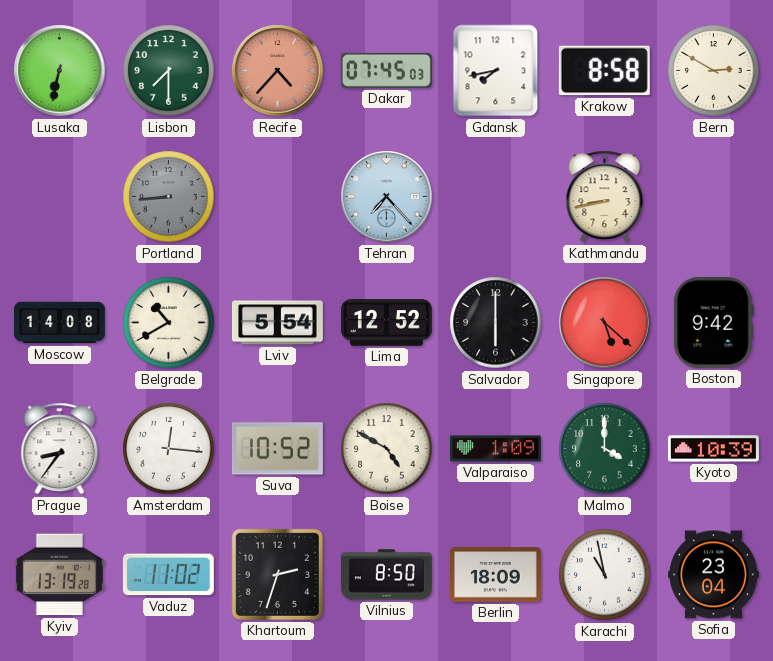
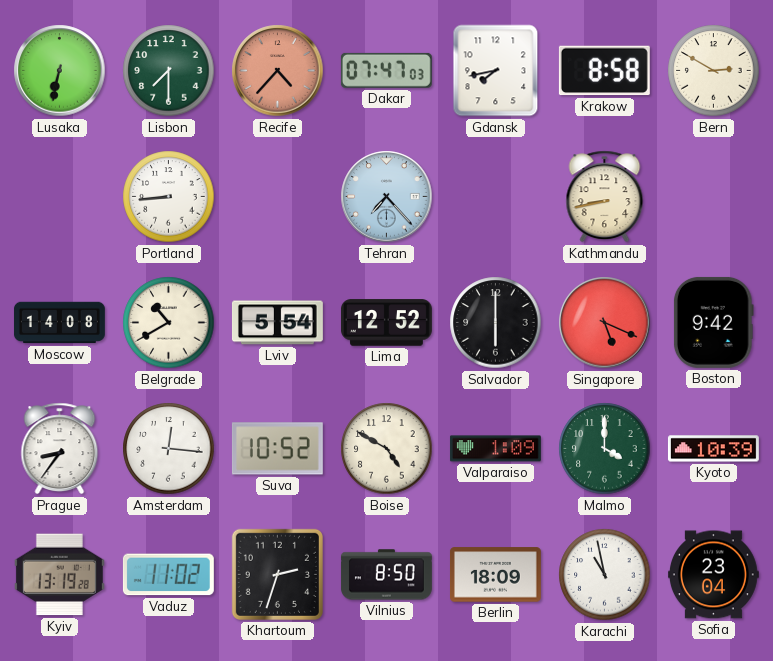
Dakar: 07:45 -> 07:47 (386, 70)
Portland dial: grey -> white (169, 197)
Singapore: 5:22 -> 5:19 (605, 323)
